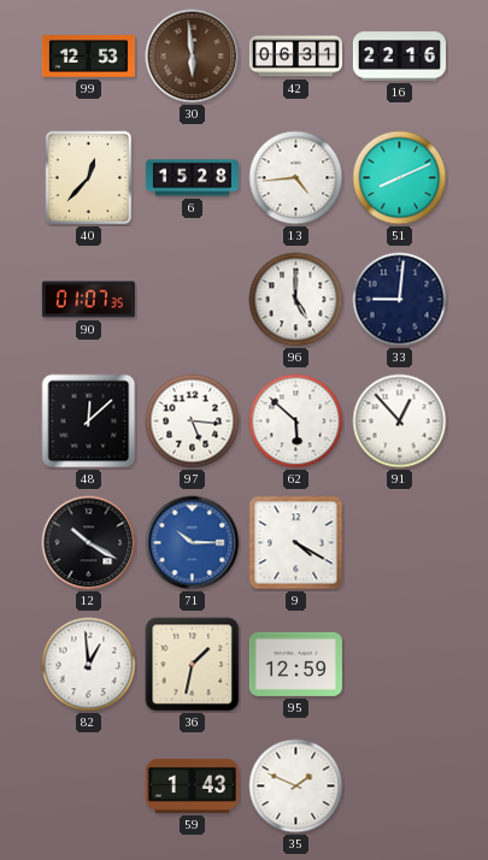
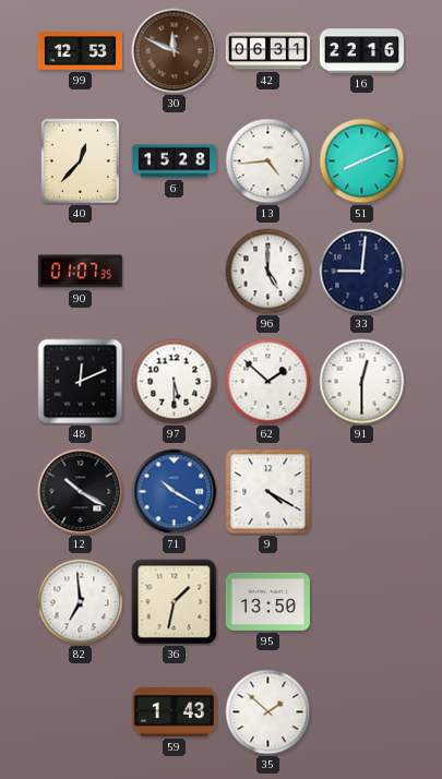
30: 5:59 -> 11:49 (175, 51)
48: 12:08 -> 12:11 (81, 382)
97: 5:16 -> 5:30 (175, 382)
62: 5:52 -> 1:52 (268, 382)
91: 12:53 -> 12:30 (362, 382)
71: 10:15 -> 10:20 (175, 492)
82: 12:59 -> 6:59 (81, 602)
95: 12:59 -> 13:50 (267, 601)
35: 1:49 -> 1:52 (268, 712)
